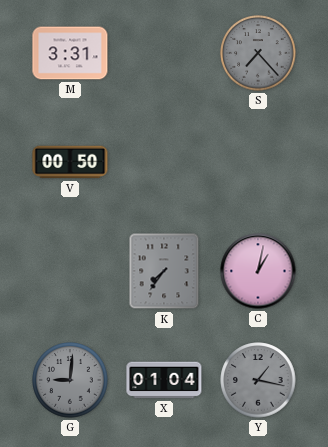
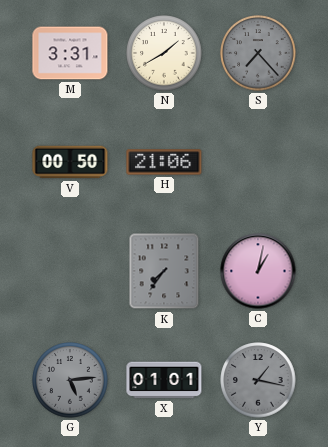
N: none -> 1:40 (164, 53)
H: none -> 21:06 (164, 162)
G: 9:01 -> 5:14 (70, 380)
X: 01:04 -> 01:01 (164, 380)
